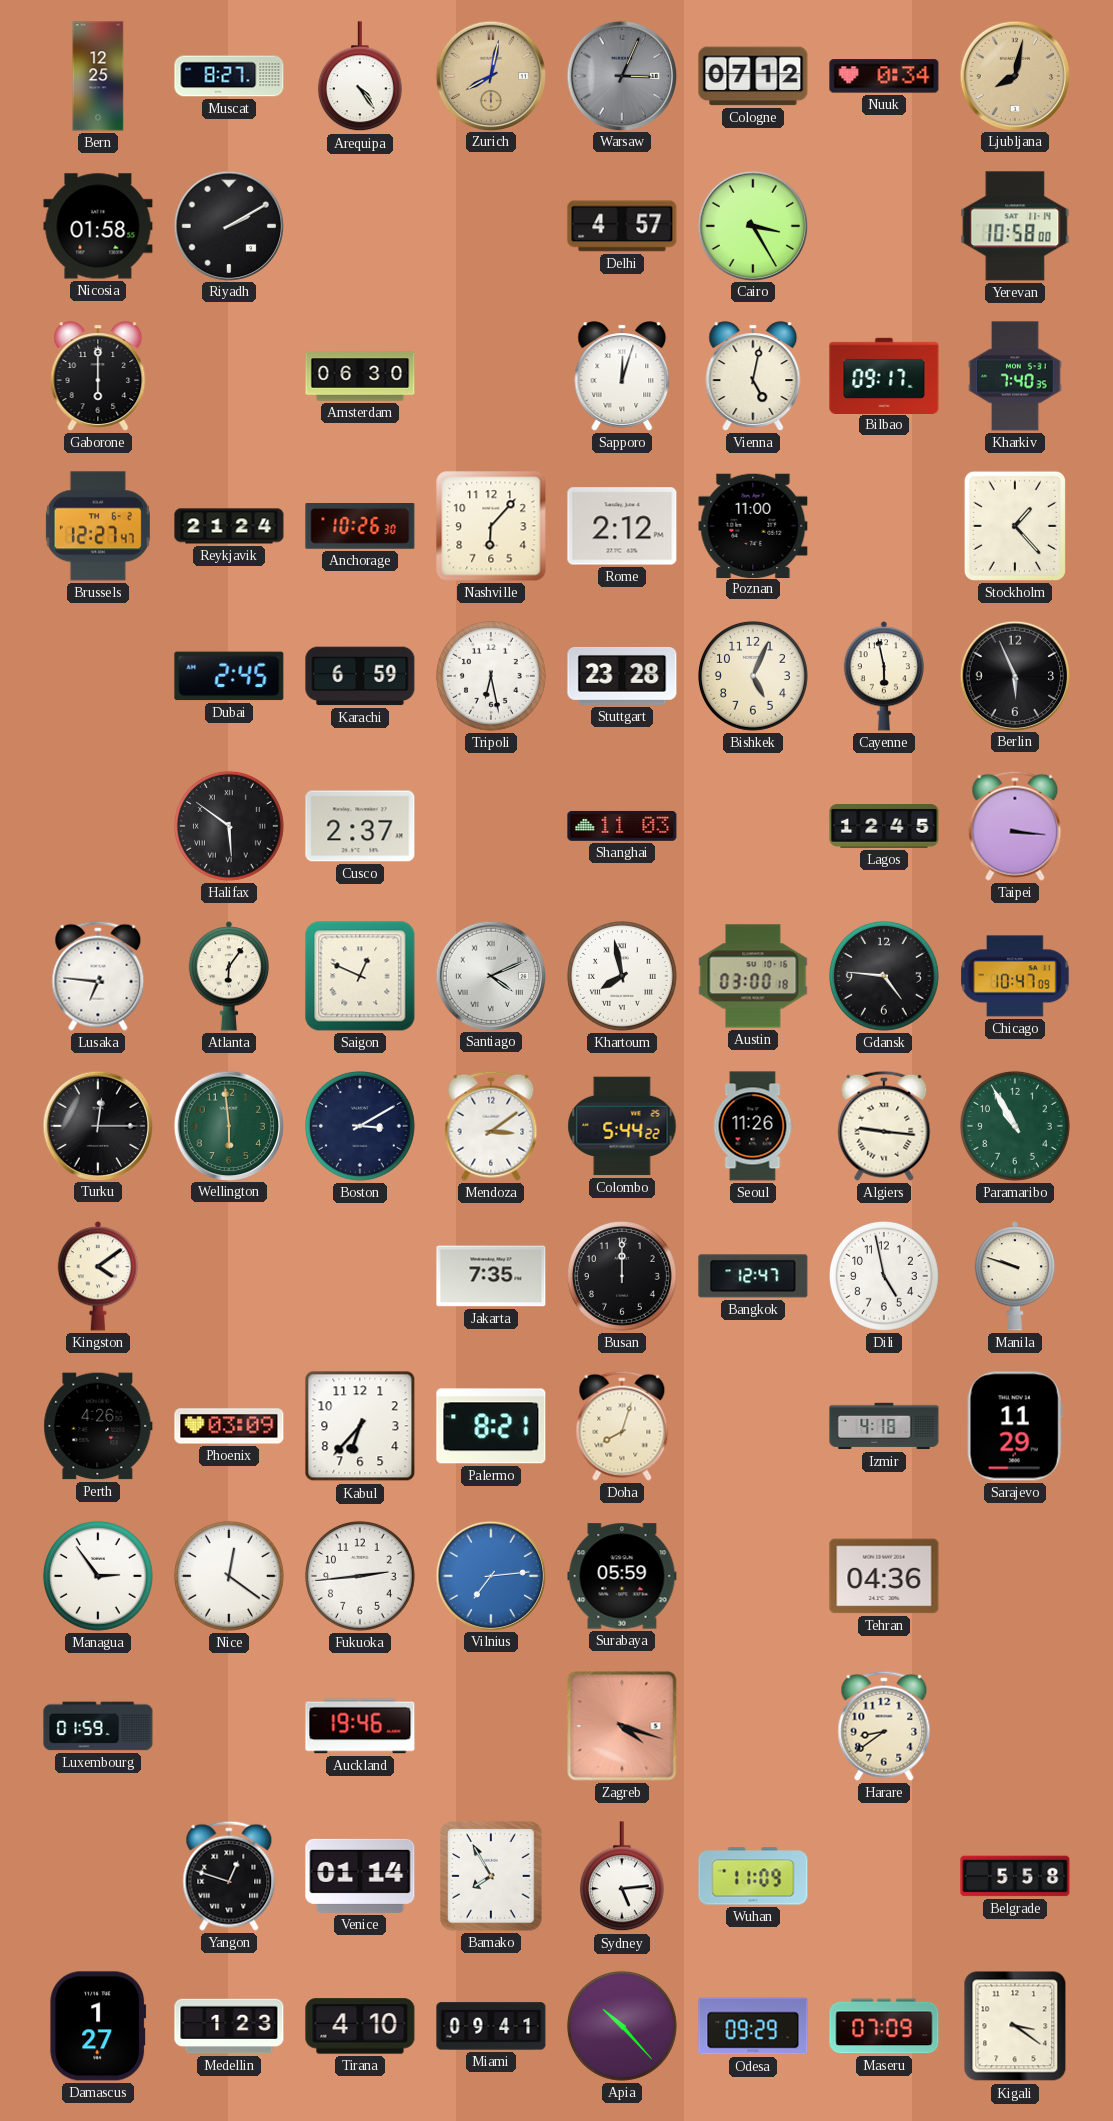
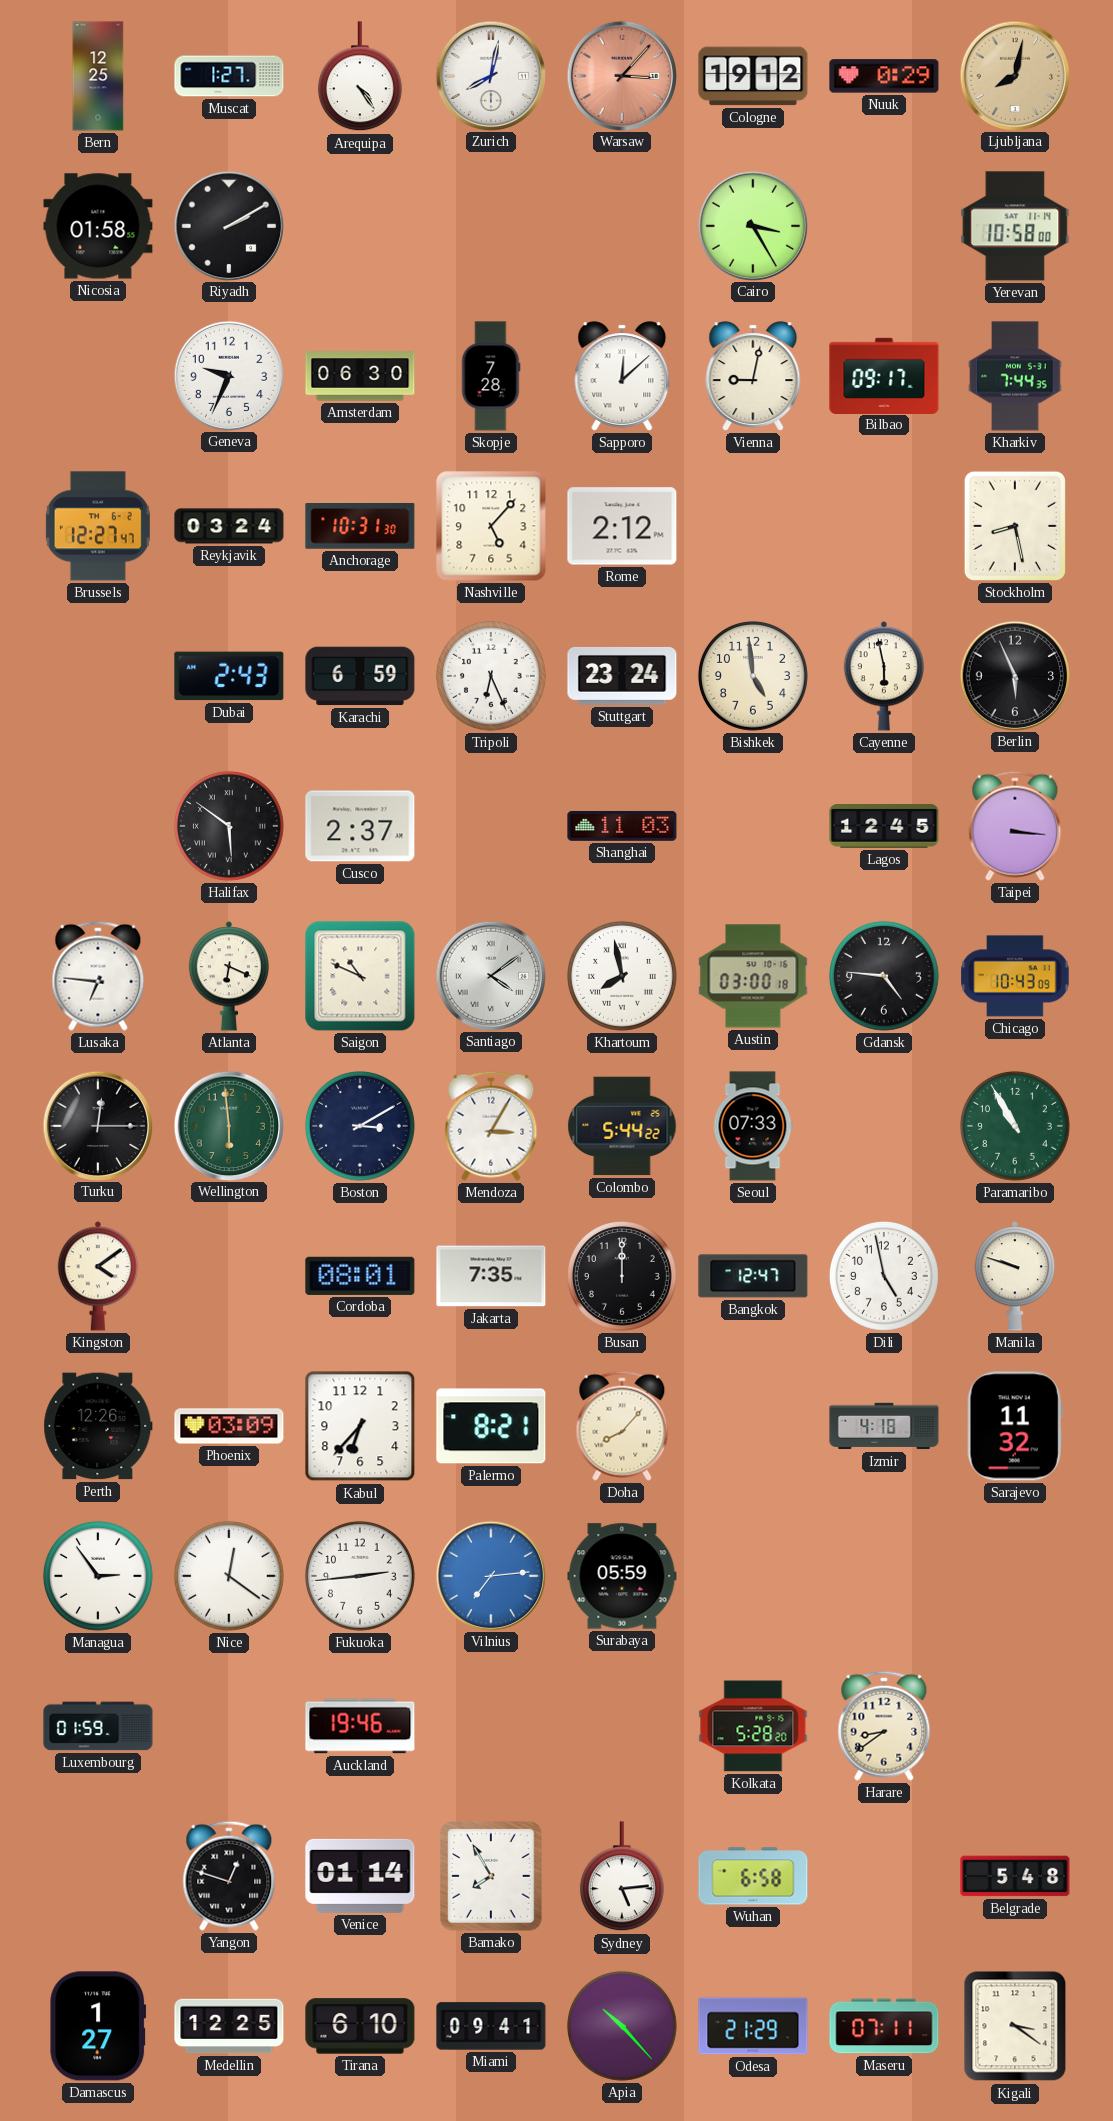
Muscat: 8:27 -> 1:27 (229, 76)
Zurich dial: champagne -> white (490, 75)
Warsaw: 3:04 -> 3:07 (621, 75)
Warsaw dial: grey -> salmon (621, 75)
Cologne: 07:12 -> 19:12 (753, 76)
Nuuk: 0:34 -> 0:29 (884, 76)
Delhi: 4:57 -> none (622, 226)
Gaborone: 6:00 -> none (98, 376)
Geneva: none -> 9:34 (228, 375)
Skopje: none -> 7:28 (491, 376)
Sapporo: 12:03 -> 12:08 (622, 376)
Vienna: 5:02 -> 9:02 (753, 376)
Kharkiv: 7:40 -> 7:44 (1015, 376)
Reykjavik: 21:24 -> 03:24 (229, 526)
Anchorage: 10:26 -> 10:31 (360, 527)
Nashville: 6:07 -> 5:07 (491, 526)
Poznan: 11:00 -> none (753, 525)
Stockholm: 1:23 -> 8:28 (1015, 526)
Dubai: 2:45 -> 2:43 (229, 676)
Tripoli: 6:28 -> 6:26 (491, 676)
Stuttgart: 23:28 -> 23:24 (622, 676)
Bishkek: 5:04 -> 4:59 (753, 676)
Atlanta: 6:06 -> 6:19 (228, 976)
Saigon: 12:49 -> 10:49 (360, 976)
Santiago: 4:11 -> 4:09 (490, 975)
Chicago: 10:47 -> 10:43 (1015, 976)
Mendoza: 3:09 -> 3:05 (491, 1126)
Seoul: 11:26 -> 07:33 (753, 1126)
Algiers: 9:16 -> none (884, 1126)
Cordoba: none -> 08:01 (360, 1276)
Perth: 4:26 -> 12:26 (98, 1426)
Doha: 8:03 -> 8:07 (622, 1426)
Sarajevo: 11:29 -> 11:32 (1015, 1426)
Tehran: 04:36 -> none (884, 1576)
Zagreb: 4:18 -> none (622, 1726)
Kolkata: none -> 5:28 (753, 1726)
Wuhan: 11:09 -> 6:58 (753, 1876)
Belgrade: 5:58 -> 5:48 (1015, 1876)
Medellin: 1:23 -> 12:25 (229, 2026)
Tirana: 4:10 -> 6:10 (360, 2026)
Odesa: 09:29 -> 21:29 (753, 2026)
Maseru: 07:09 -> 07:11 (884, 2026)
